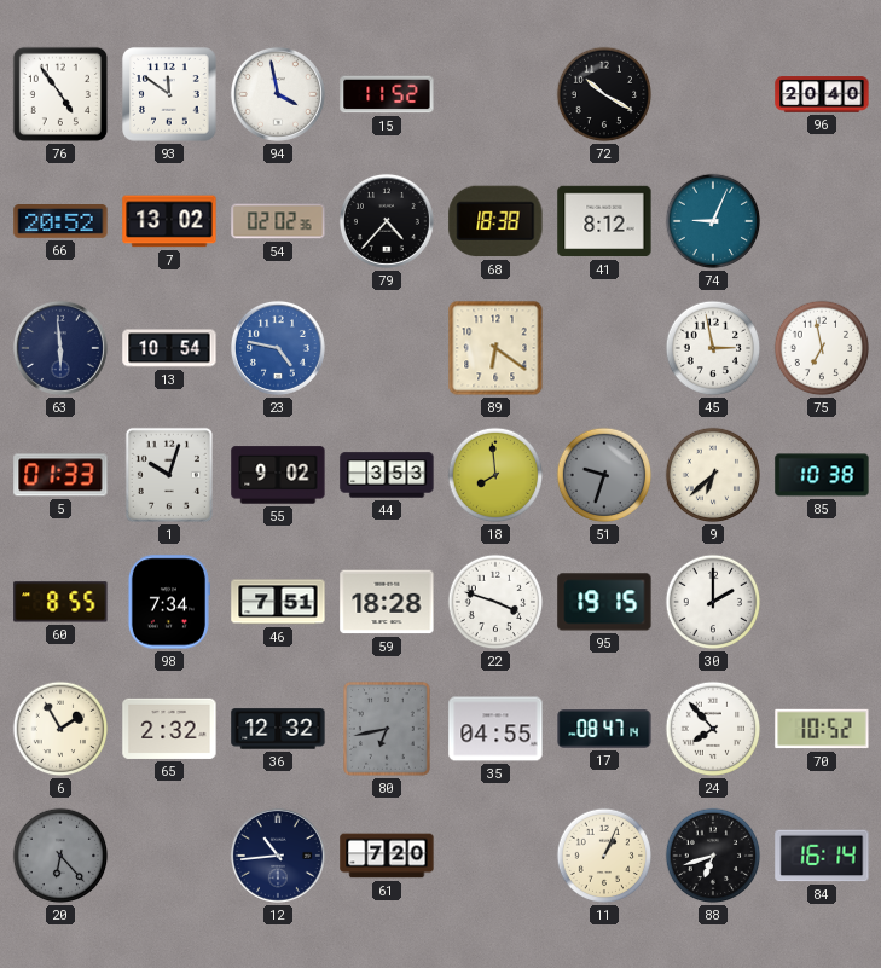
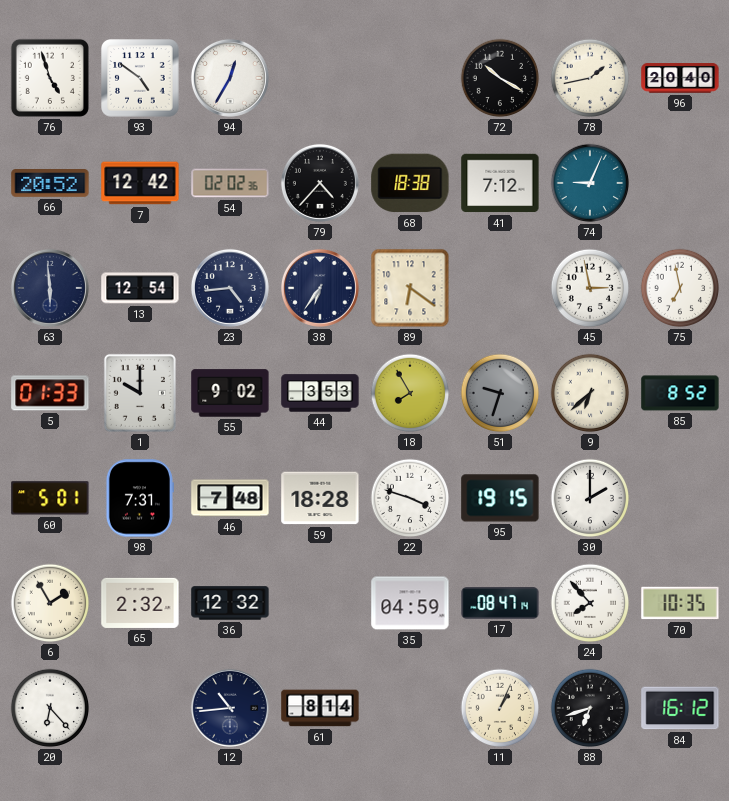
76: 4:54 -> 4:57 (50, 78)
93: 11:51 -> 4:51 (140, 78)
94: 3:58 -> 12:35 (230, 78)
15: 11:52 -> none (387, 94)
78: none -> 1:43 (590, 78)
7: 13:02 -> 12:42 (140, 183)
41: 8:12 -> 7:12 (500, 183)
13: 10:54 -> 12:54 (140, 288)
23: 4:47 -> 4:44 (230, 288)
23 dial: blue -> navy (230, 288)
38: none -> 6:36 (320, 288)
1: 10:03 -> 10:00 (140, 393)
18: 7:59 -> 7:55 (410, 393)
85: 10:38 -> 8:52 (680, 393)
60: 8:55 -> 5:01 (50, 498)
98: 7:34 -> 7:31 (139, 498)
46: 7:51 -> 7:48 (230, 498)
80: 6:43 -> none (388, 729)
35: 04:55 -> 04:59 (410, 603)
70: 10:52 -> 10:35 (680, 603)
20 dial: grey -> white (50, 708)
61: 7:20 -> 8:14 (320, 708)
84: 16:14 -> 16:12 (680, 708)
